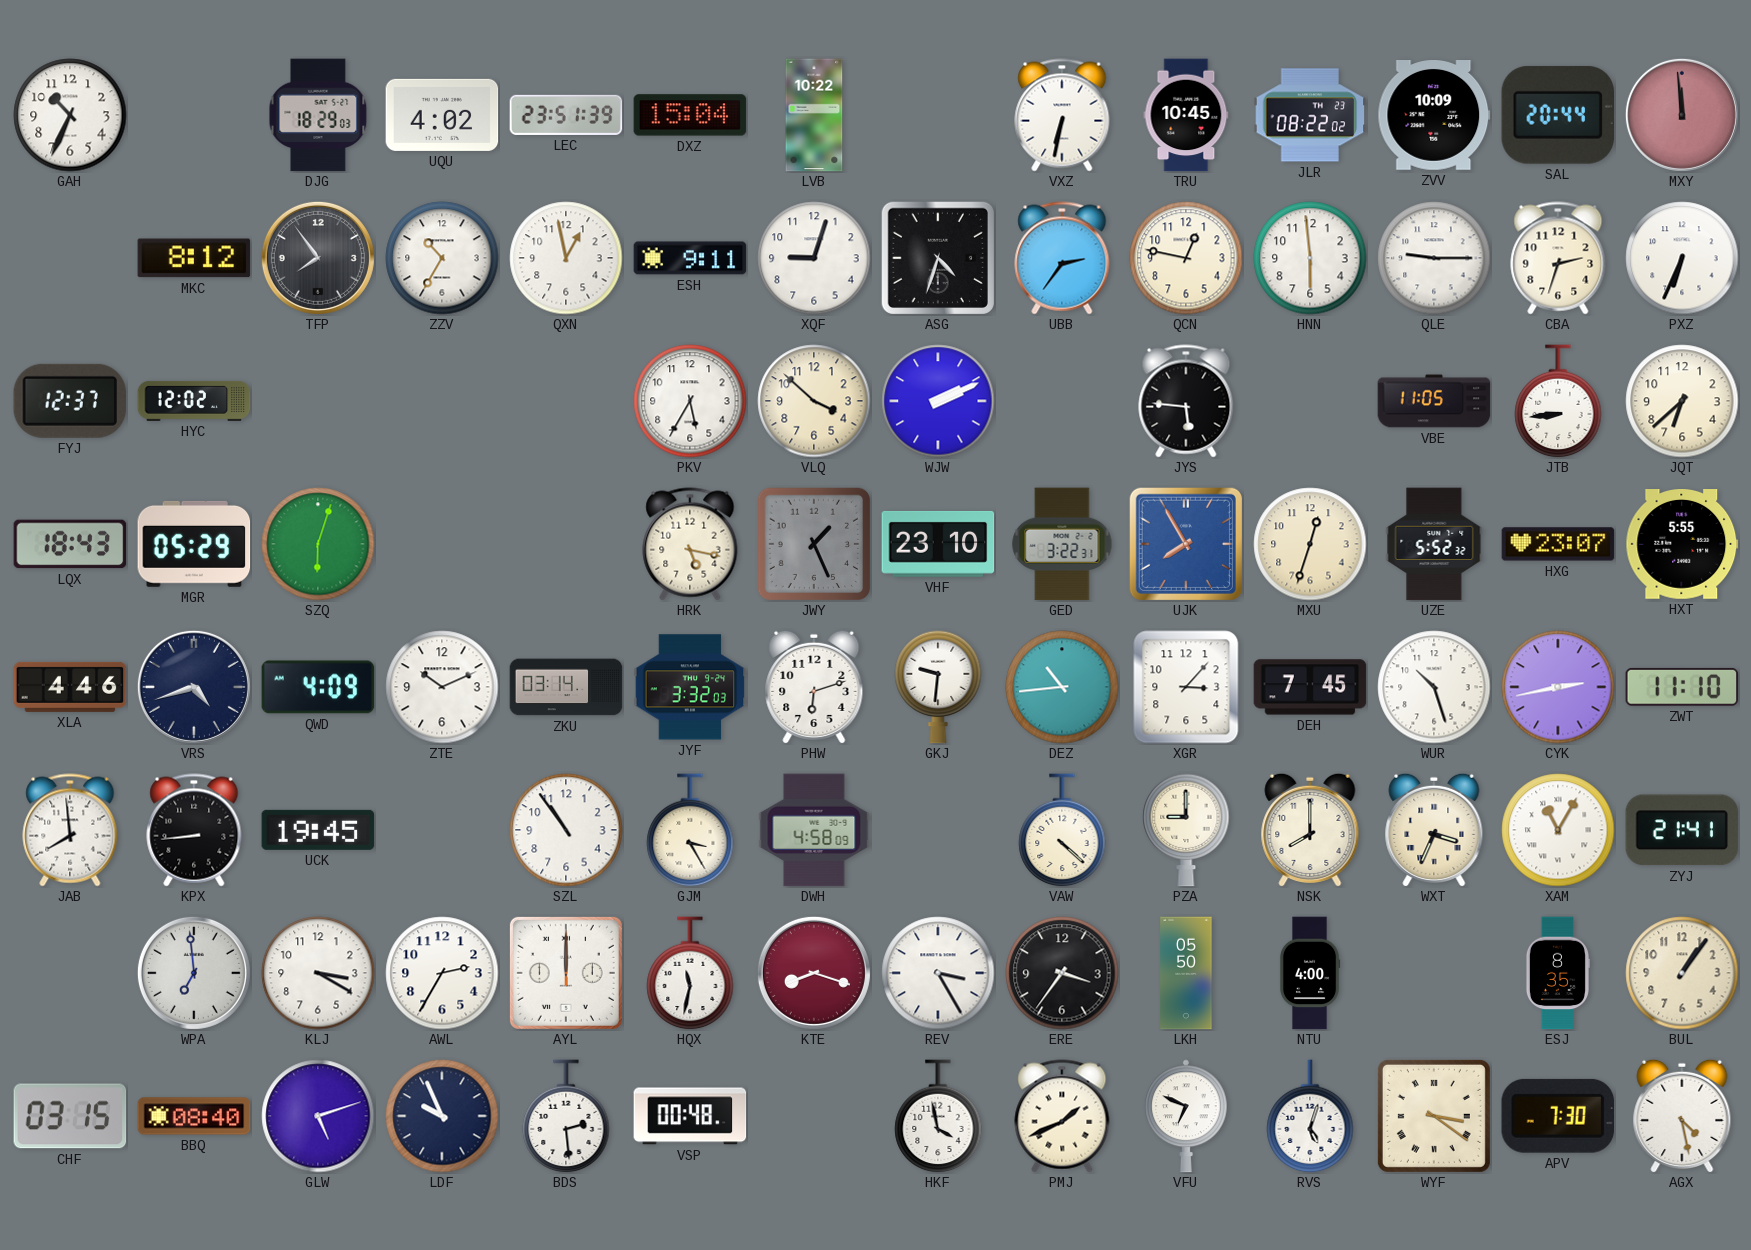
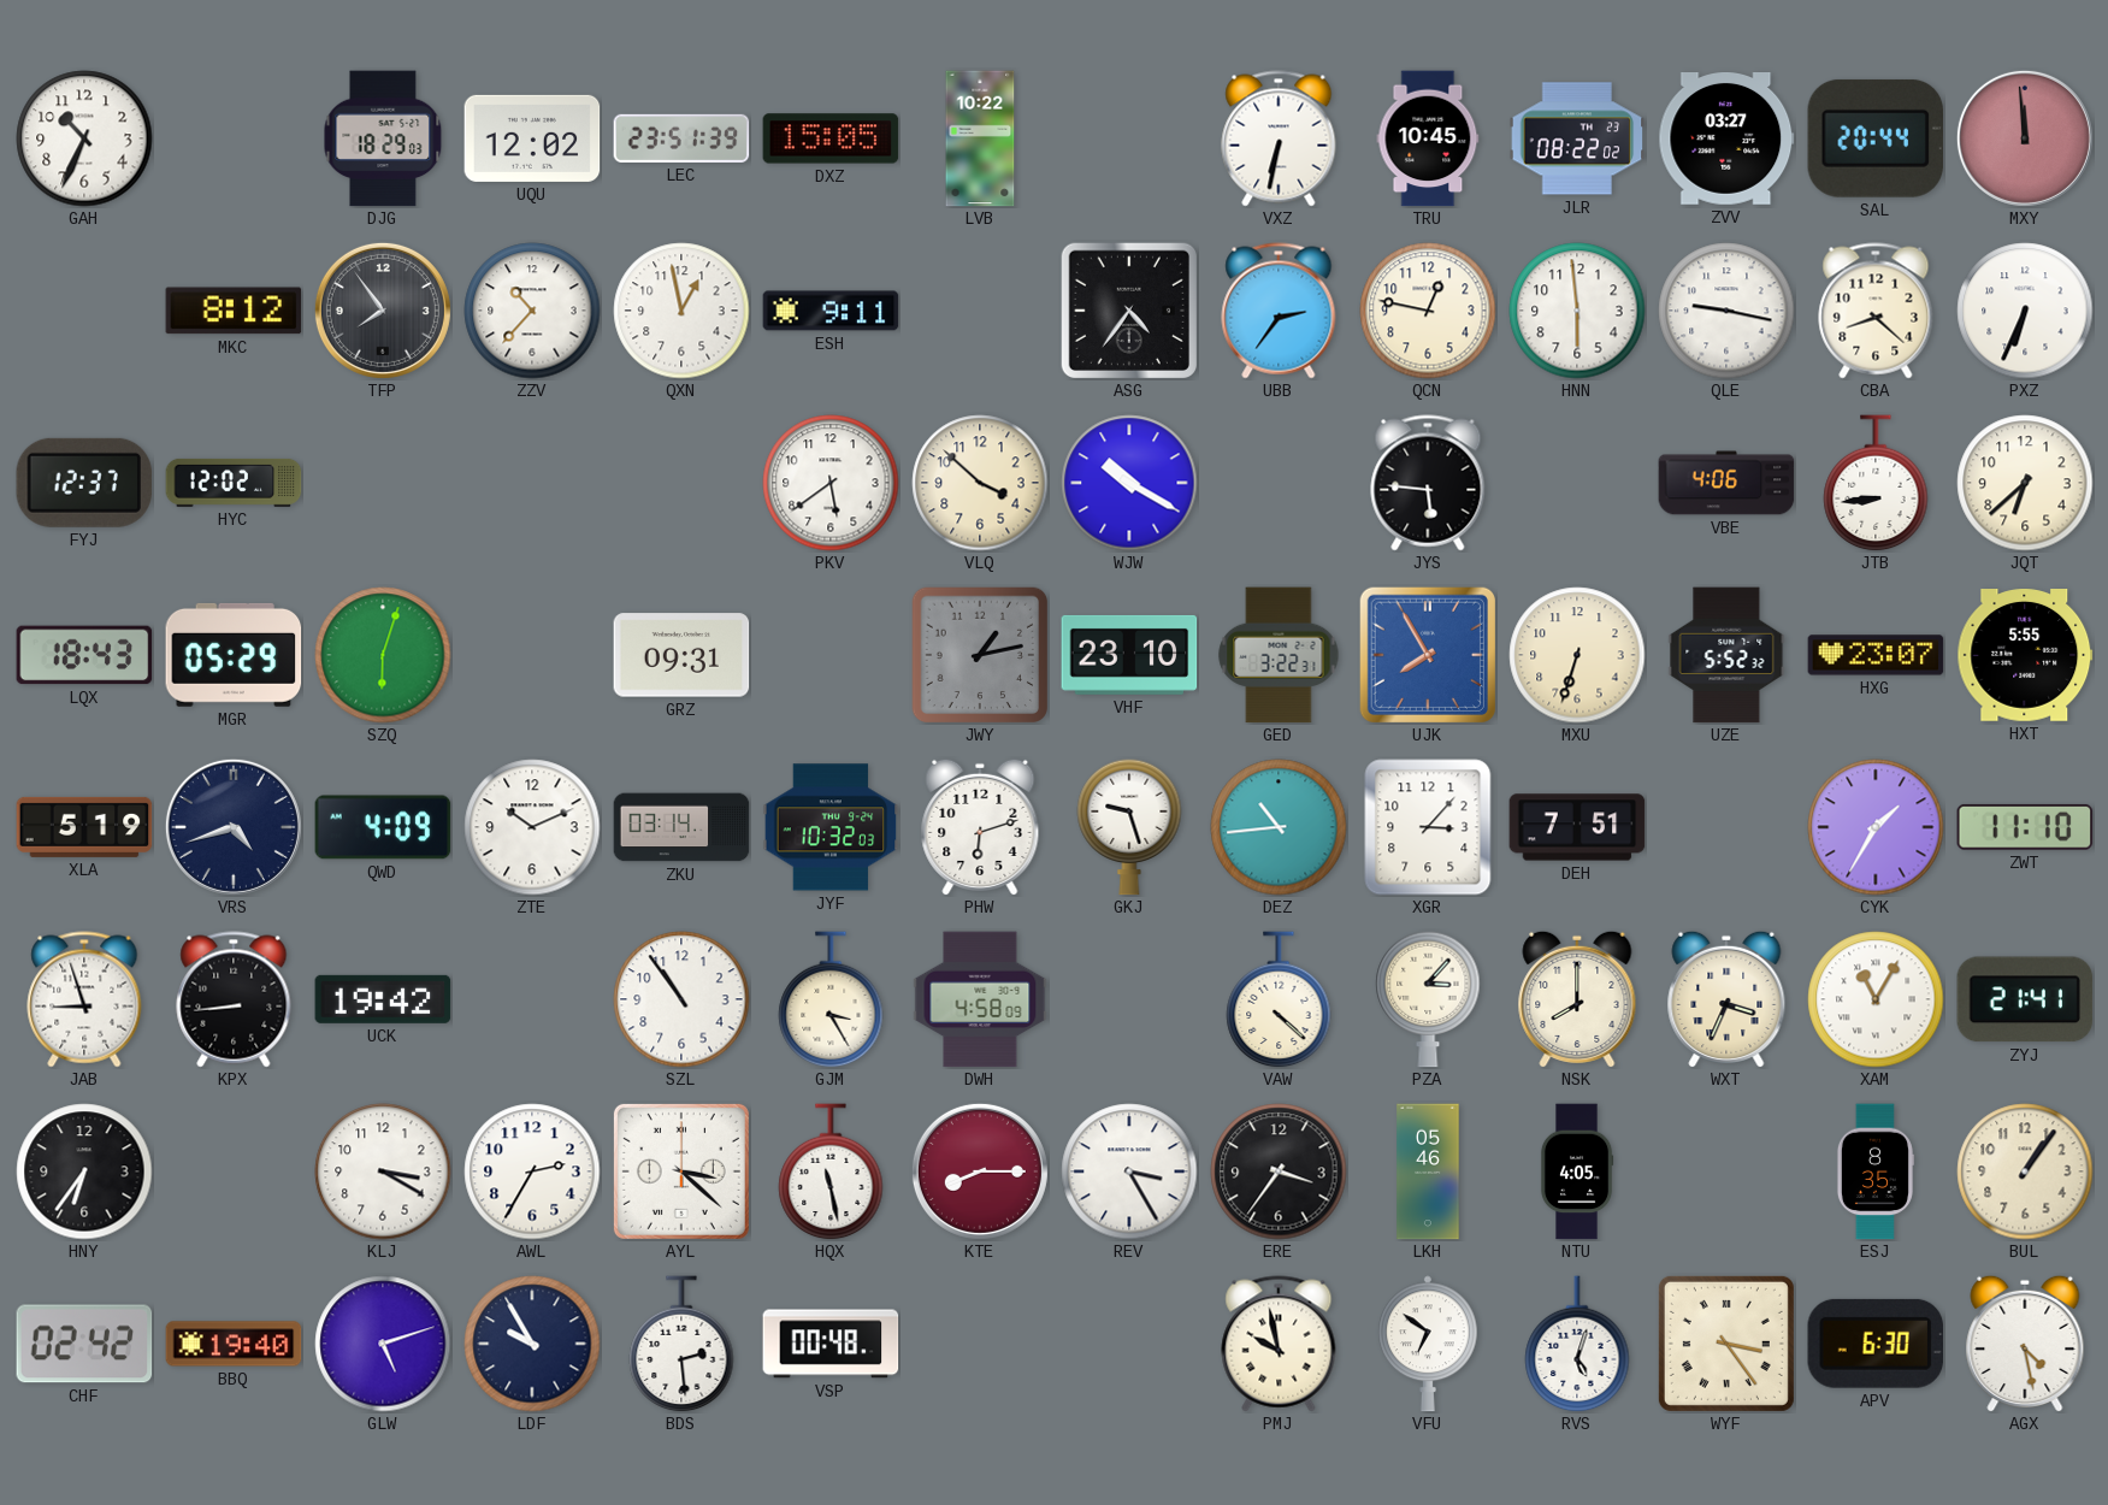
UQU: 4:02 -> 12:02 (532, 138)
DXZ: 15:04 -> 15:05 (831, 138)
ZVV: 10:09 -> 03:27 (1726, 140)
ZZV: 10:35 -> 10:37 (532, 311)
XQF: 9:03 -> none (814, 258)
ASG: 4:33 -> 4:36 (1129, 311)
QLE: 9:15 -> 9:17 (1726, 311)
CBA: 2:33 -> 8:22 (1876, 311)
PKV: 5:35 -> 5:39 (831, 483)
WJW: 2:11 -> 10:20 (1129, 483)
VBE: 11:05 -> 4:06 (1726, 483)
GRZ: none -> 09:31 (681, 655)
HRK: 5:17 -> none (690, 544)
JWY: 1:26 -> 1:13 (979, 654)
MXU: 12:33 -> 6:33 (1577, 655)
XLA: 4:46 -> 5:19 (84, 827)
JYF: 3:32 -> 10:32 (831, 827)
GKJ: 9:31 -> 9:27 (1129, 827)
DEH: 7:45 -> 7:51 (1577, 827)
WUR: 10:27 -> none (1434, 687)
CYK: 2:43 -> 1:35 (1876, 827)
JAB: 7:59 -> 8:57 (84, 999)
UCK: 19:45 -> 19:42 (383, 999)
PZA: 9:00 -> 3:07 (1428, 999)
HNY: none -> 6:36 (84, 1171)
WPA: 6:59 -> none (194, 973)
AYL: 12:00 -> 3:22 (681, 1171)
HQX: 11:32 -> 11:28 (831, 1171)
KTE: 8:18 -> 8:15 (980, 1171)
LKH: 05:50 -> 05:46 (1428, 1171)
NTU: 4:00 -> 4:05 (1577, 1171)
CHF: 03:15 -> 02:42 (84, 1344)
BBQ: 08:40 -> 19:40 (234, 1344)
LDF: 9:56 -> 9:55 (532, 1344)
HKF: 3:58 -> none (938, 1116)
PMJ: 1:41 -> 9:58 (1279, 1344)
VFU: 6:49 -> 6:51 (1428, 1344)
WYF: 3:21 -> 3:24 (1726, 1344)
APV: 7:30 -> 6:30 (1874, 1344)
